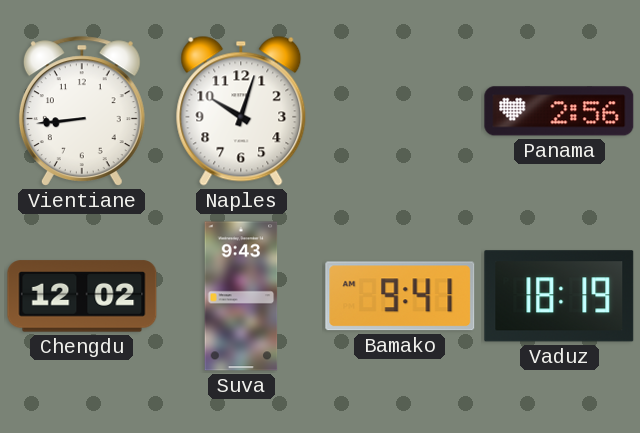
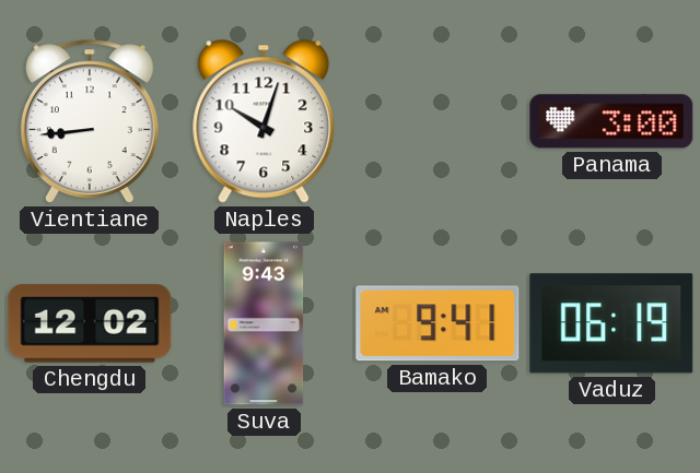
Panama: 2:56 -> 3:00 (611, 121)
Vaduz: 18:19 -> 06:19 (611, 323)
